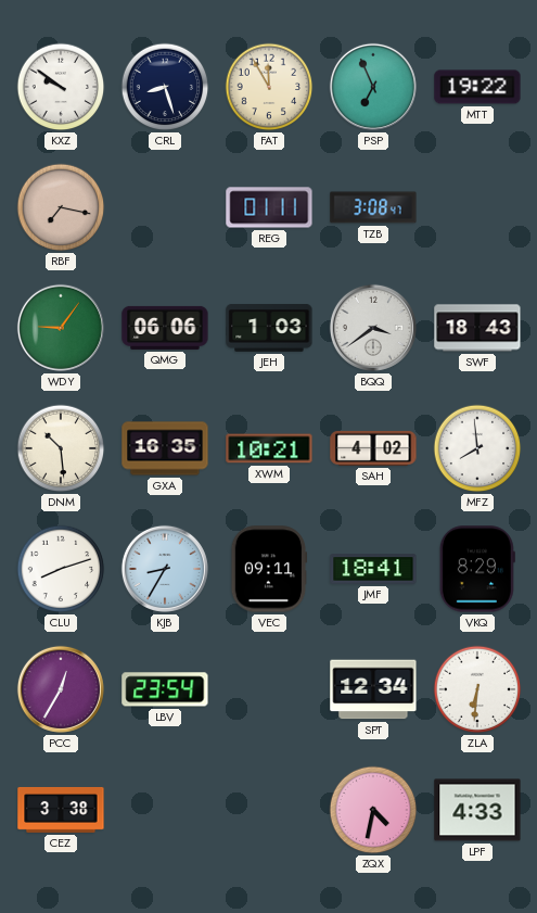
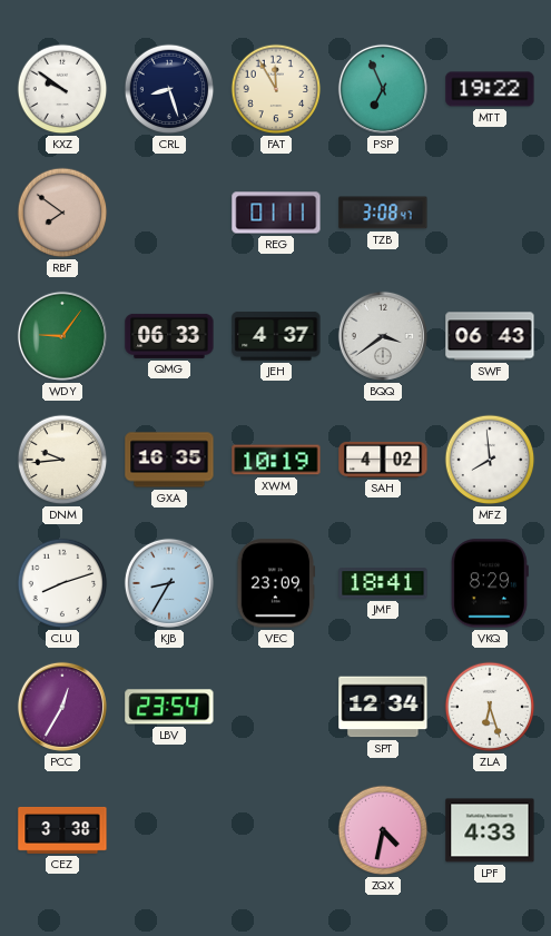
RBF: 7:17 -> 7:51 (62, 213)
QMG: 06:06 -> 06:33 (169, 336)
JEH: 1:03 -> 4:37 (276, 336)
SWF: 18:43 -> 06:43 (490, 336)
DNM: 10:29 -> 9:44 (62, 460)
XWM: 10:21 -> 10:19 (276, 460)
VEC: 09:11 -> 23:09 (276, 583)
ZLA: 6:31 -> 6:27 (490, 707)
